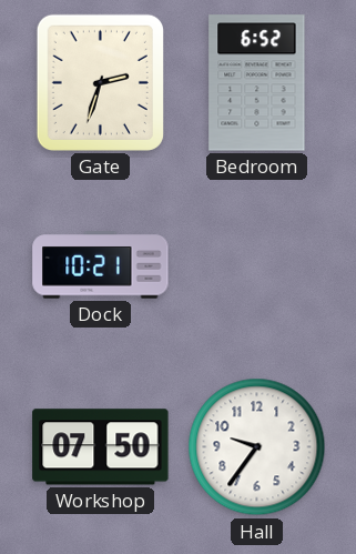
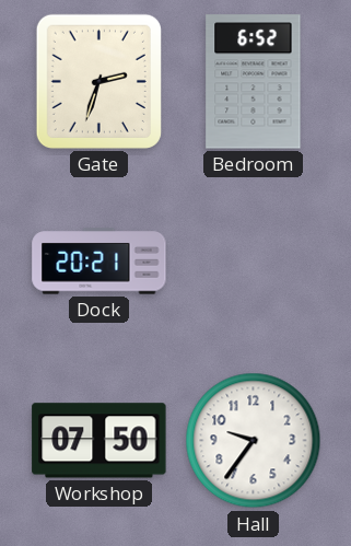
Dock: 10:21 -> 20:21 (100, 262)
